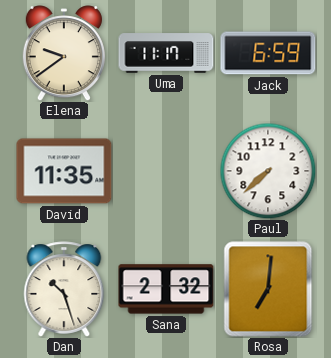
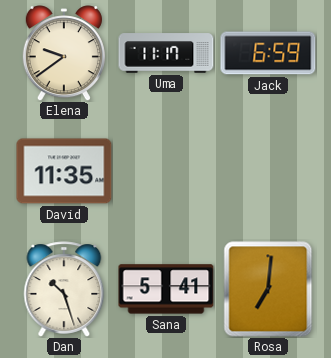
Paul: 7:38 -> none (268, 171)
Sana: 2:32 -> 5:41 (166, 289)
